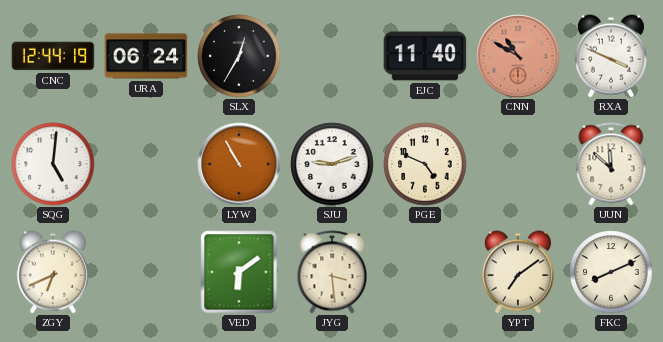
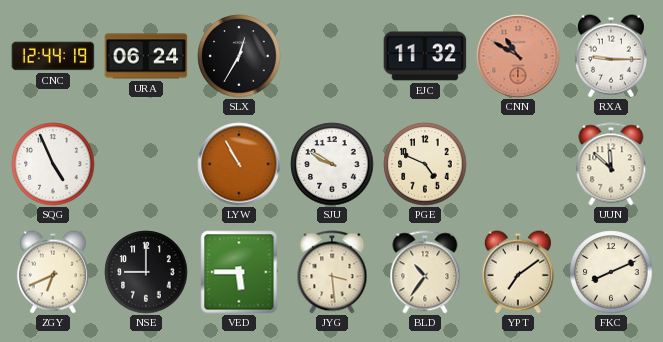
EJC: 11:40 -> 11:32 (425, 56)
RXA: 3:49 -> 9:15 (611, 56)
SQG: 5:01 -> 4:56 (53, 164)
SJU: 9:12 -> 9:50 (332, 164)
NSE: none -> 9:00 (146, 272)
VED: 6:09 -> 5:45 (239, 272)
BLD: none -> 10:36 (425, 272)
